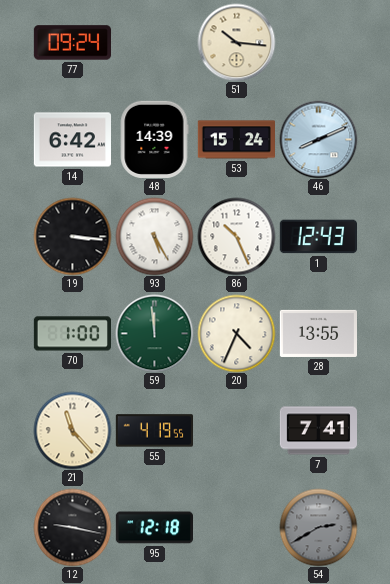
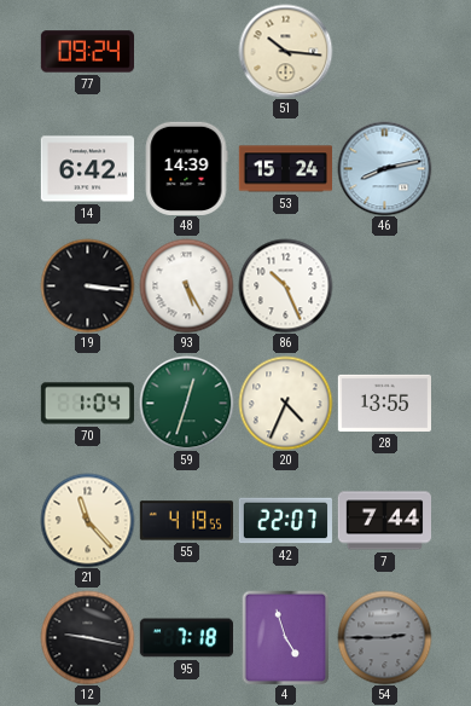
46: 8:11 -> 8:13 (384, 168)
1: 12:43 -> none (318, 237)
70: 1:00 -> 1:04 (87, 404)
59: 11:59 -> 12:33 (186, 403)
42: none -> 22:07 (285, 521)
7: 7:41 -> 7:44 (384, 521)
95: 12:18 -> 7:18 (186, 638)
4: none -> 4:57 (286, 637)
54: 2:40 -> 2:45 (384, 637)
